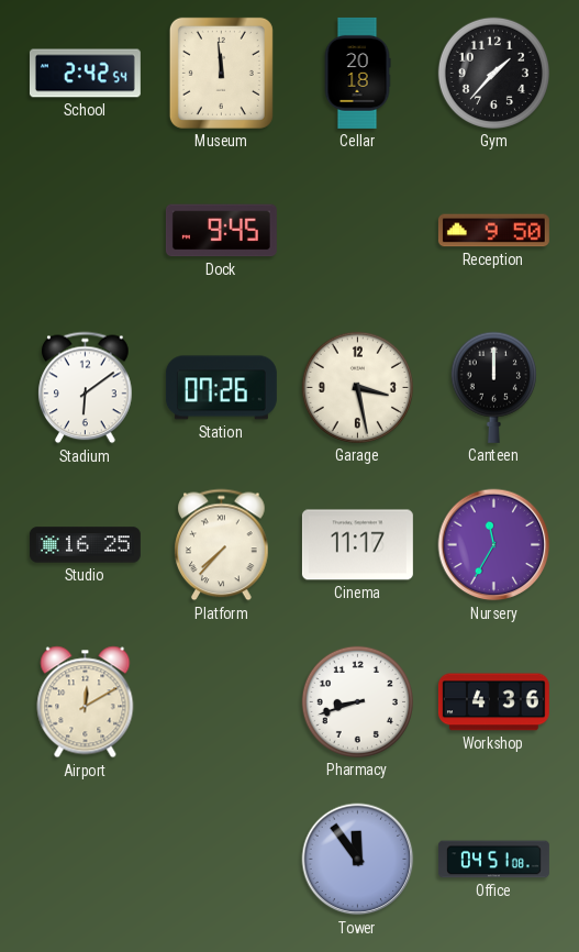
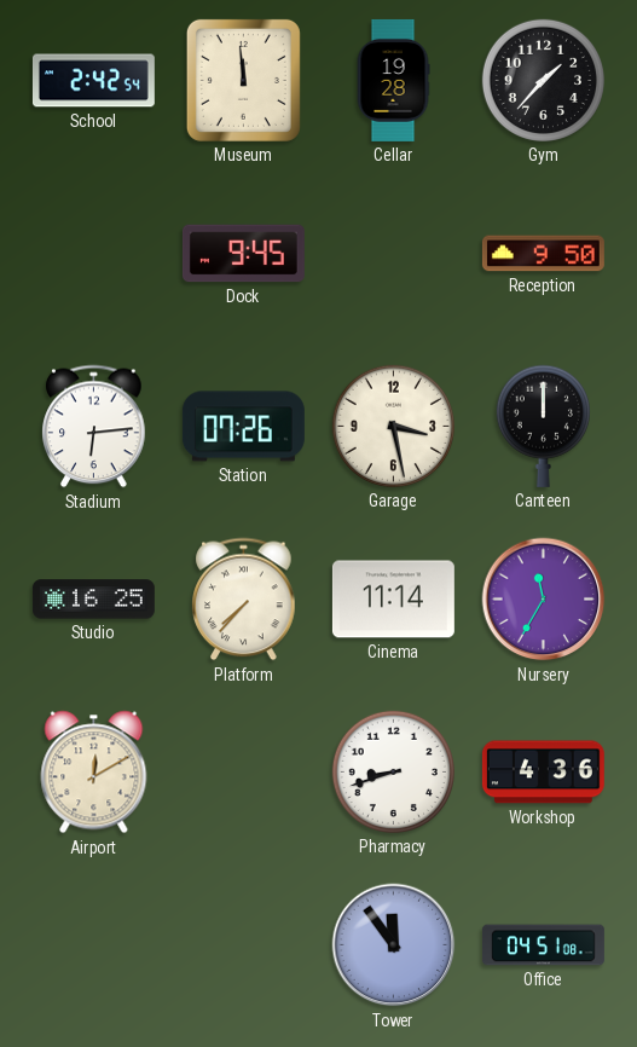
Cellar: 20:18 -> 19:28 (393, 80)
Stadium: 6:09 -> 6:14 (94, 427)
Cinema: 11:17 -> 11:14 (393, 600)
